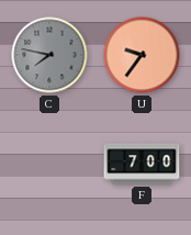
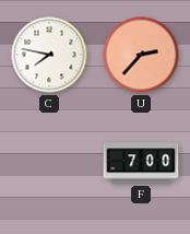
C dial: grey -> white (49, 55)
U: 9:36 -> 2:37 (141, 55)
